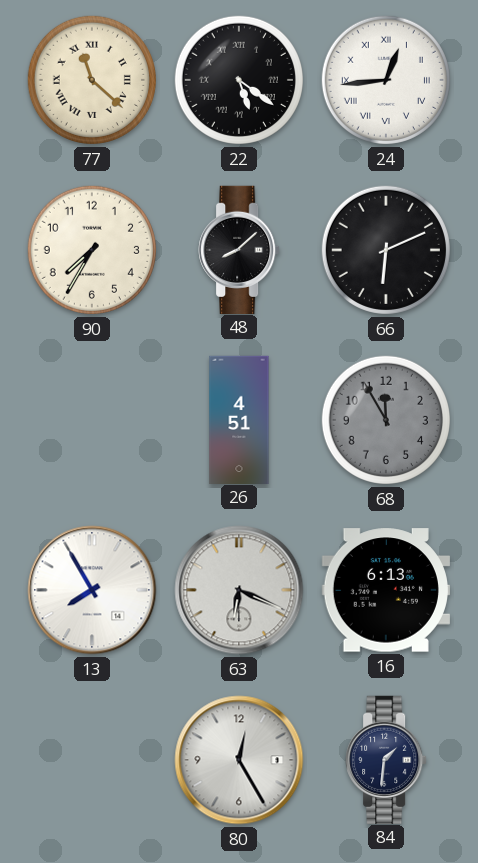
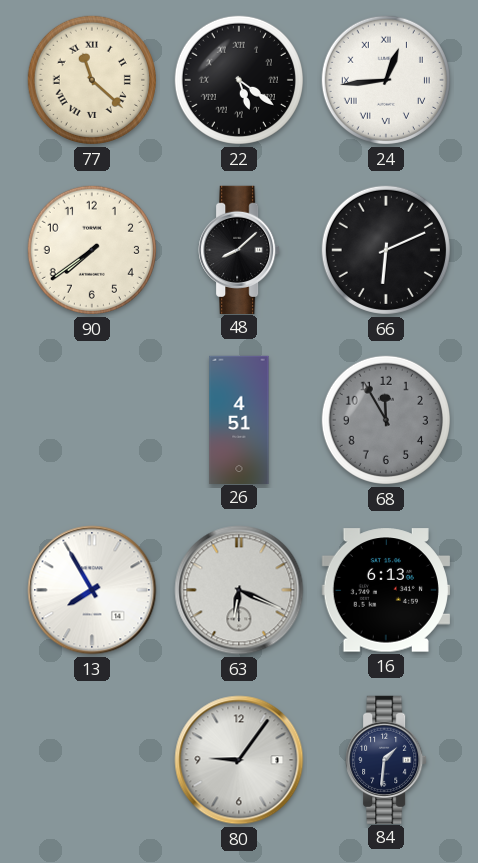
90: 7:35 -> 7:39 (92, 250)
80: 12:25 -> 9:06 (239, 760)
